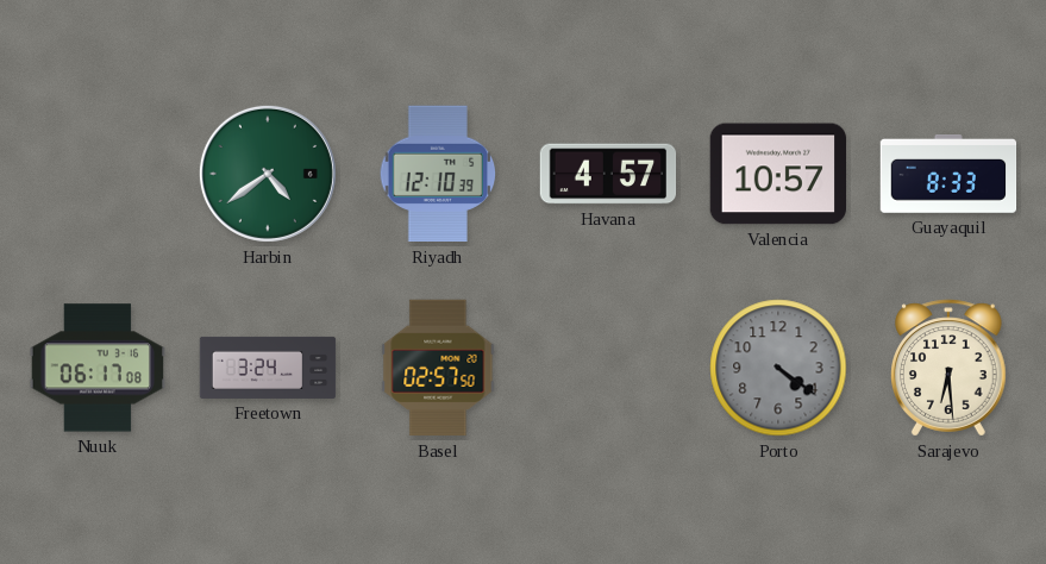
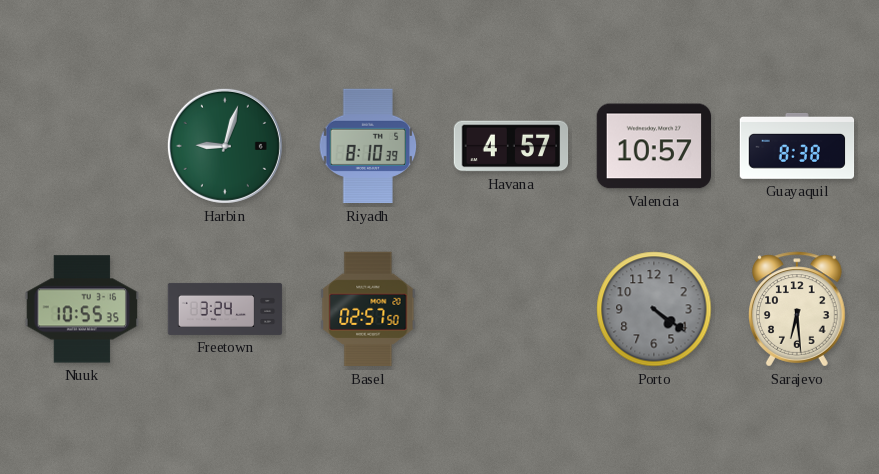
Harbin: 4:39 -> 9:03 (225, 146)
Riyadh: 12:10 -> 8:10 (368, 146)
Guayaquil: 8:33 -> 8:38 (797, 147)
Nuuk: 06:17 -> 10:55 (82, 309)
